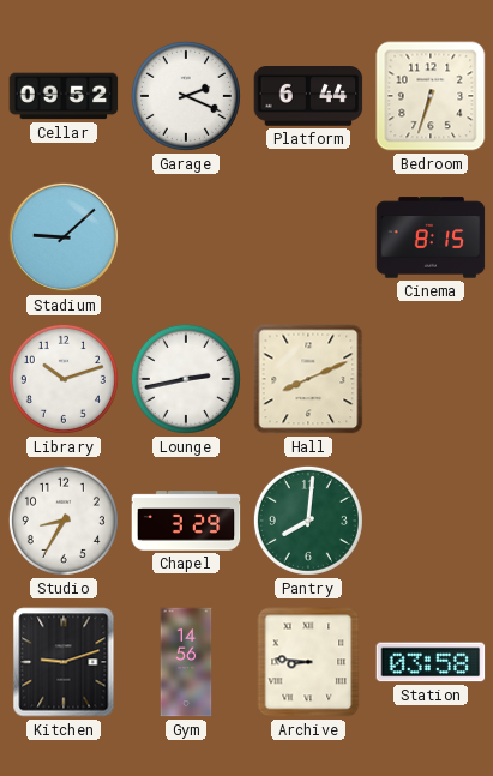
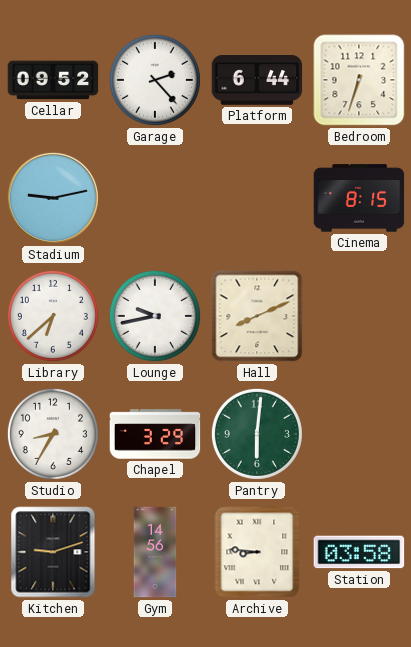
Garage: 2:19 -> 2:23 (155, 80)
Stadium: 9:08 -> 9:13 (53, 198)
Library: 10:12 -> 6:38 (53, 316)
Lounge: 2:43 -> 9:43 (155, 316)
Pantry: 8:01 -> 6:01 (257, 434)
